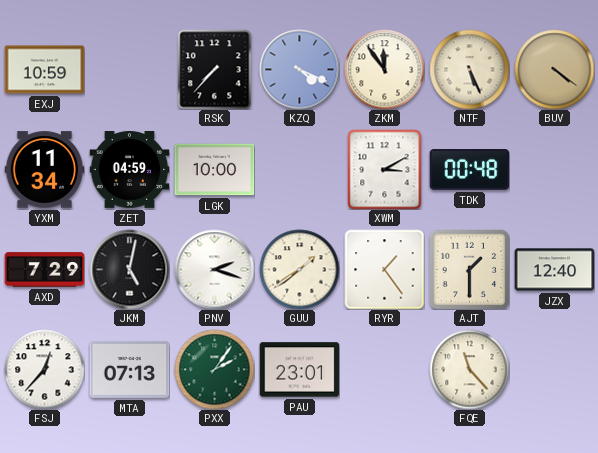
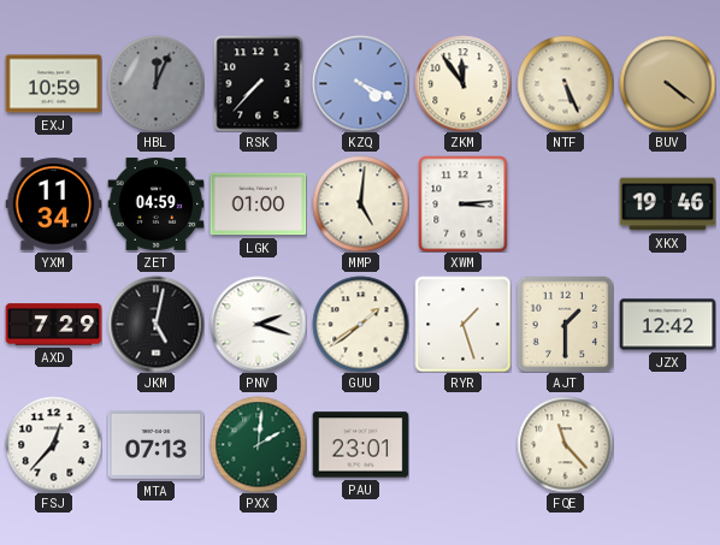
HBL: none -> 12:04 (155, 83)
LGK: 10:00 -> 01:00 (258, 205)
MMP: none -> 5:01 (360, 203)
XWM: 3:10 -> 3:14 (464, 203)
TDK: 00:48 -> none (469, 170)
XKX: none -> 19:46 (667, 205)
RYR: 1:24 -> 1:27 (462, 324)
JZX: 12:40 -> 12:42 (667, 325)
PXX: 2:06 -> 2:01 (258, 444)
